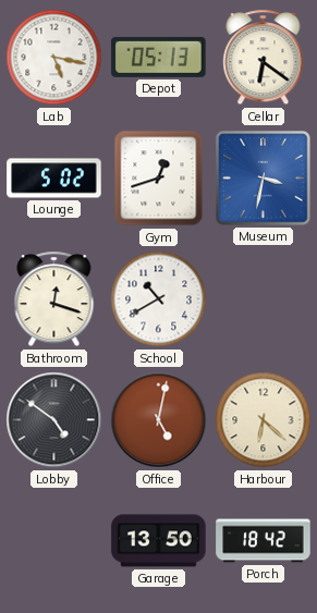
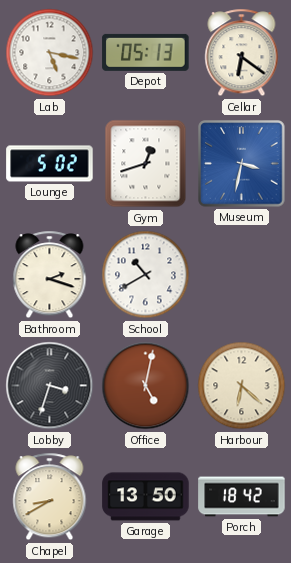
Bathroom: 12:18 -> 2:18 (50, 275)
Lobby: 4:51 -> 3:33 (50, 386)
Chapel: none -> 8:40 (50, 497)
